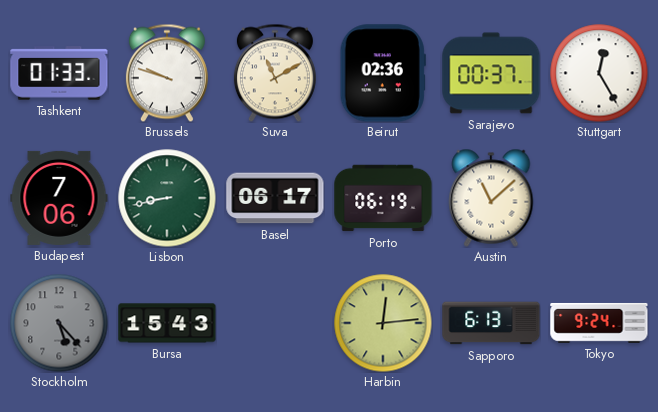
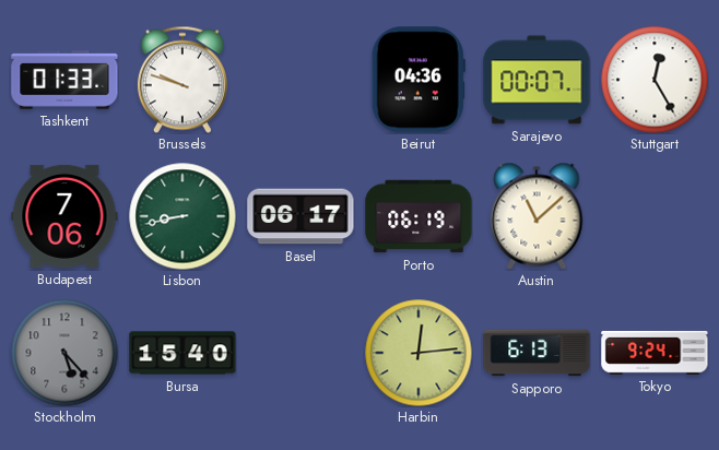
Suva: 11:10 -> none (275, 73)
Beirut: 02:36 -> 04:36 (419, 80)
Sarajevo: 00:37 -> 00:07 (537, 80)
Bursa: 15:43 -> 15:40 (182, 353)
